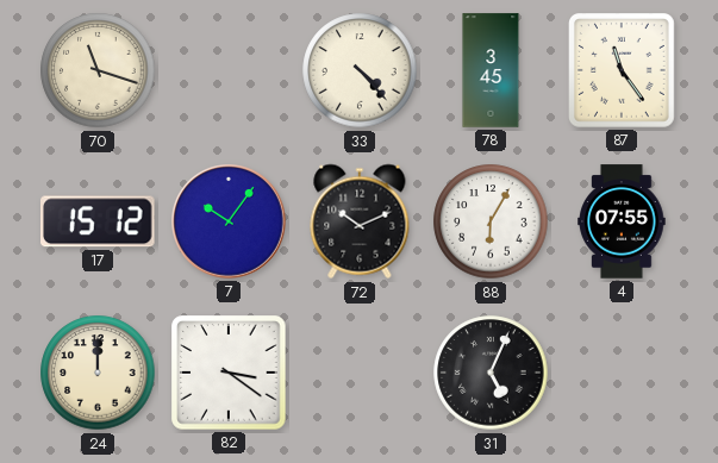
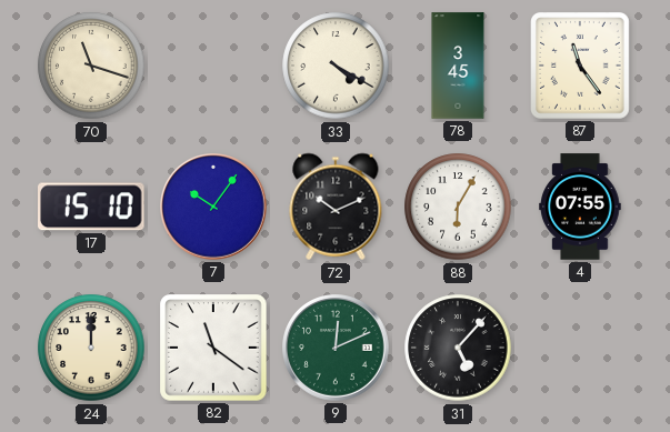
33: 4:23 -> 4:20 (336, 66)
17: 15:12 -> 15:10 (92, 207)
82: 3:21 -> 11:21 (213, 348)
9: none -> 12:11 (337, 349)
31: 5:04 -> 5:07 (458, 348)
